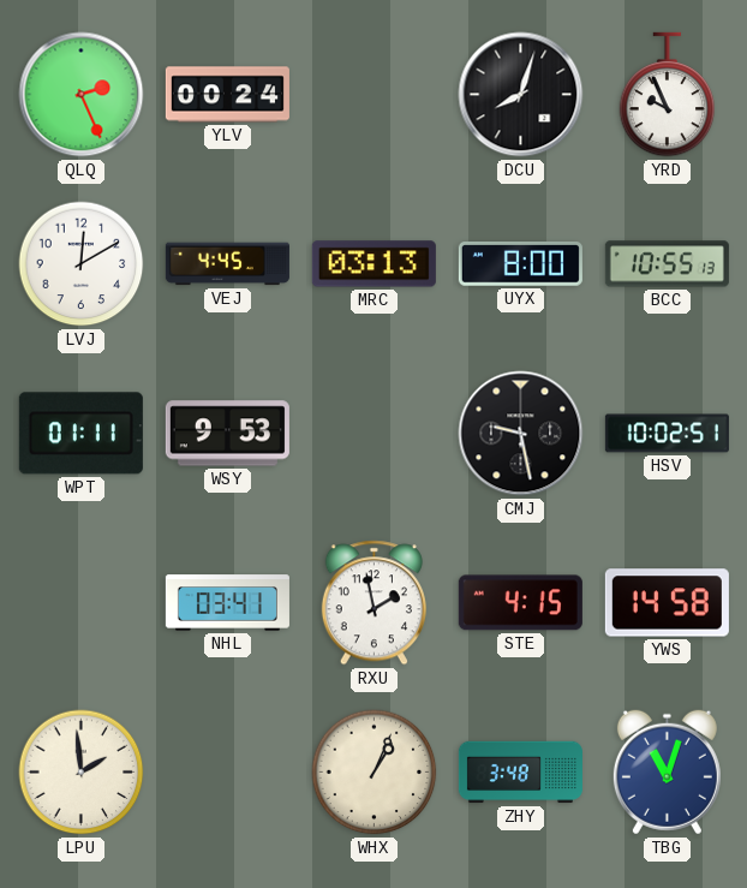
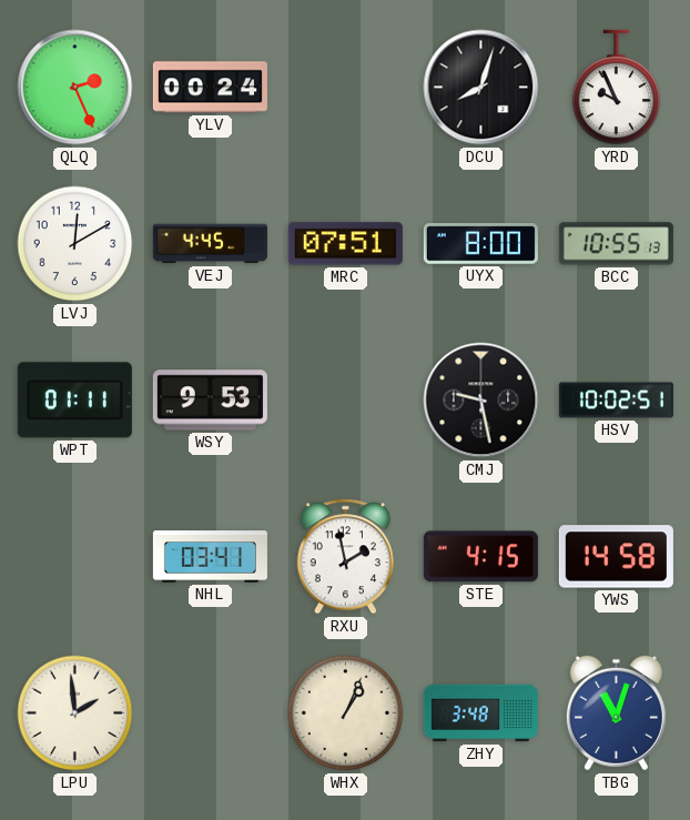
MRC: 03:13 -> 07:51 (345, 244)
